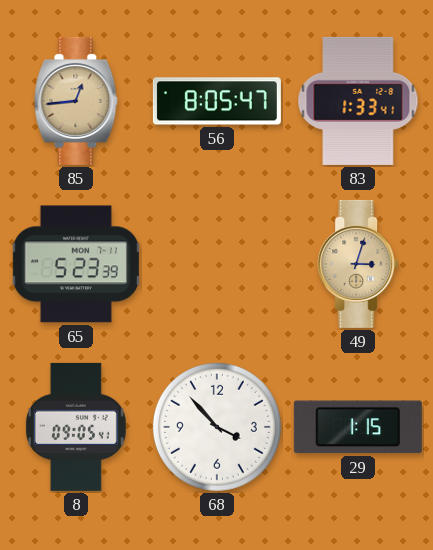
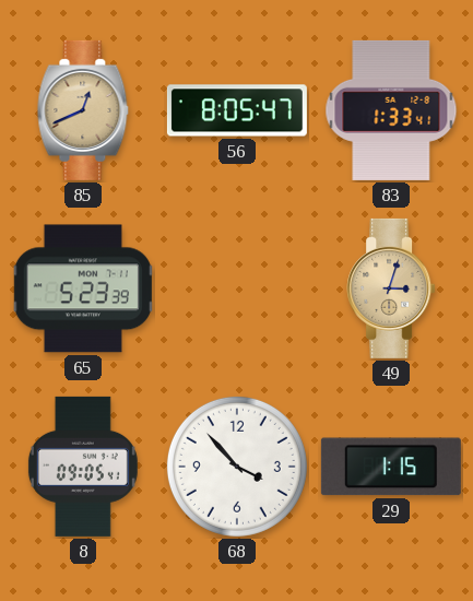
85: 12:44 -> 12:41 (83, 110)
